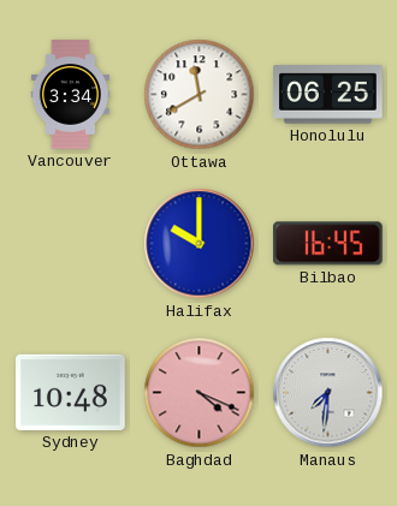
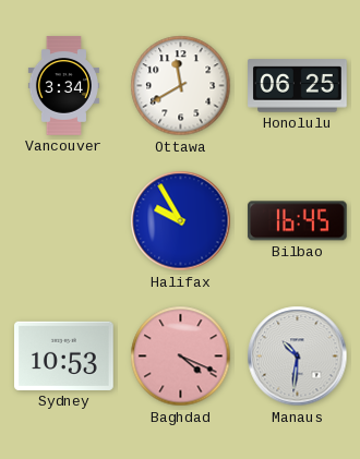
Halifax: 10:00 -> 9:55 (181, 221)
Sydney: 10:48 -> 10:53 (64, 355)
Manaus: 7:31 -> 10:31 (298, 357)
